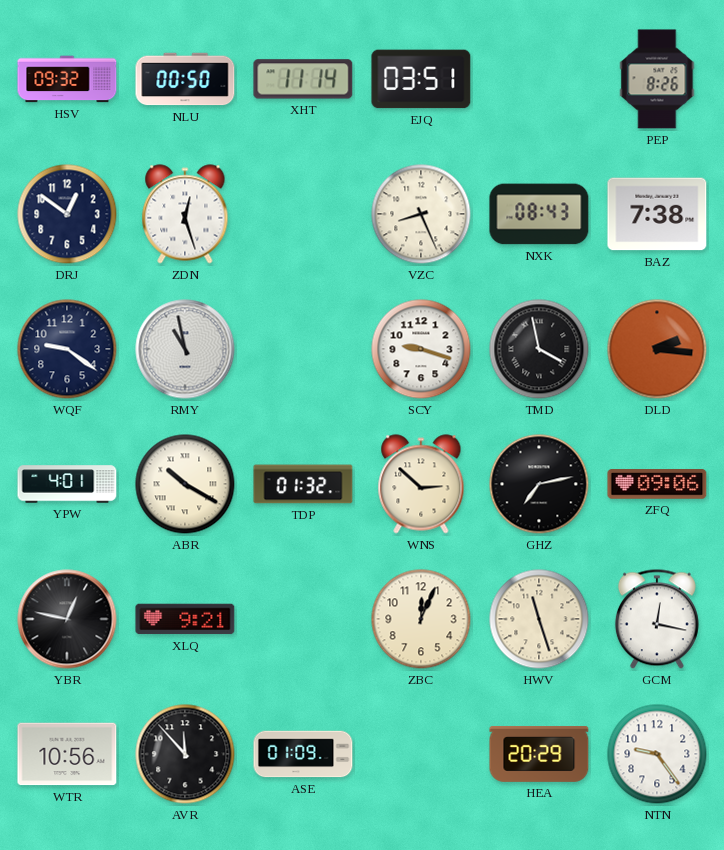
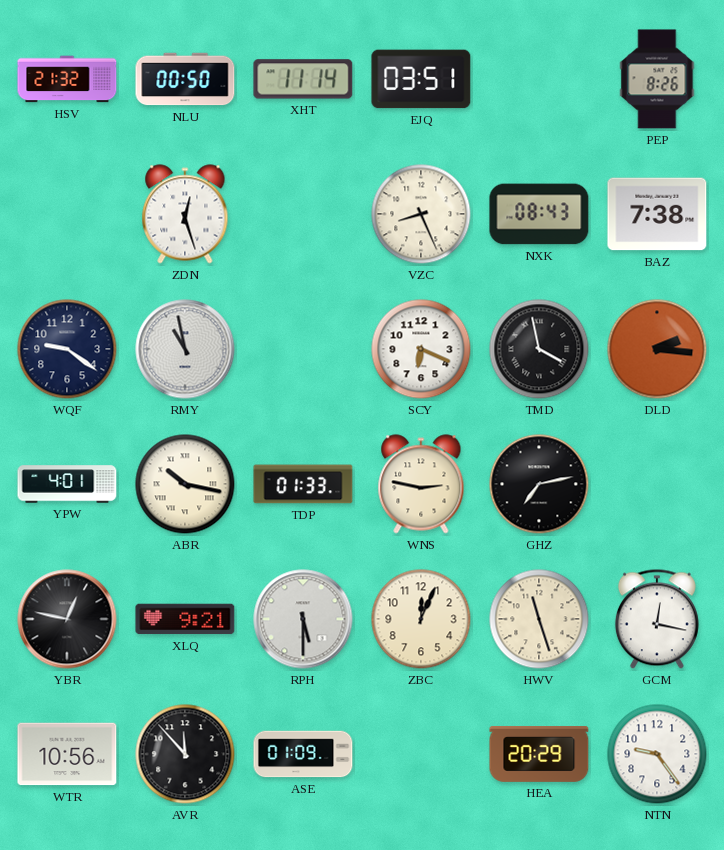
HSV: 09:32 -> 21:32 (67, 79)
DRJ: 12:51 -> none (67, 214)
SCY: 9:18 -> 6:19 (421, 349)
ABR: 10:20 -> 10:17 (185, 484)
TDP: 01:32 -> 01:33 (303, 484)
WNS: 2:52 -> 2:47 (421, 484)
ZFQ: 09:06 -> none (657, 485)
RPH: none -> 5:30 (303, 619)
